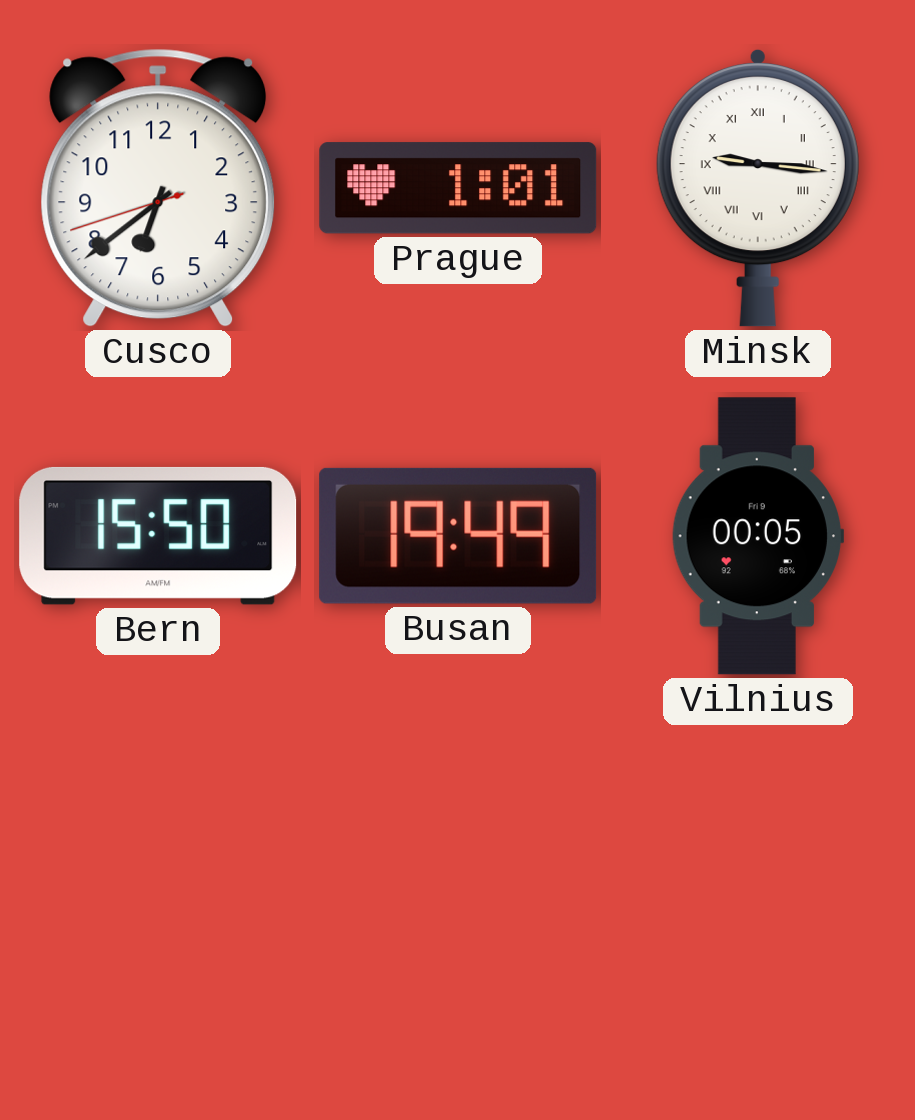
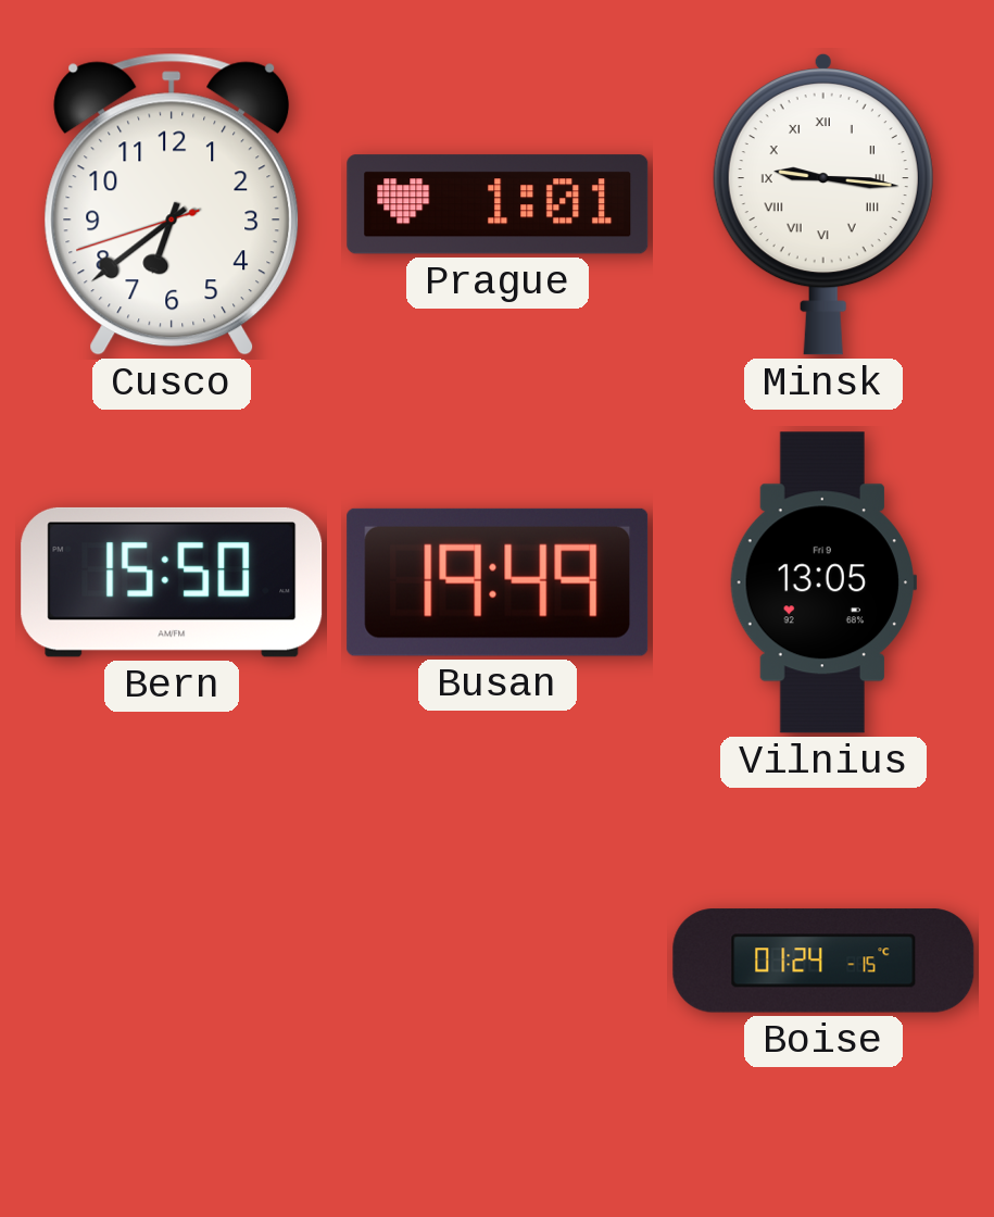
Vilnius: 00:05 -> 13:05 (823, 582)
Boise: none -> 01:24 (823, 961)
